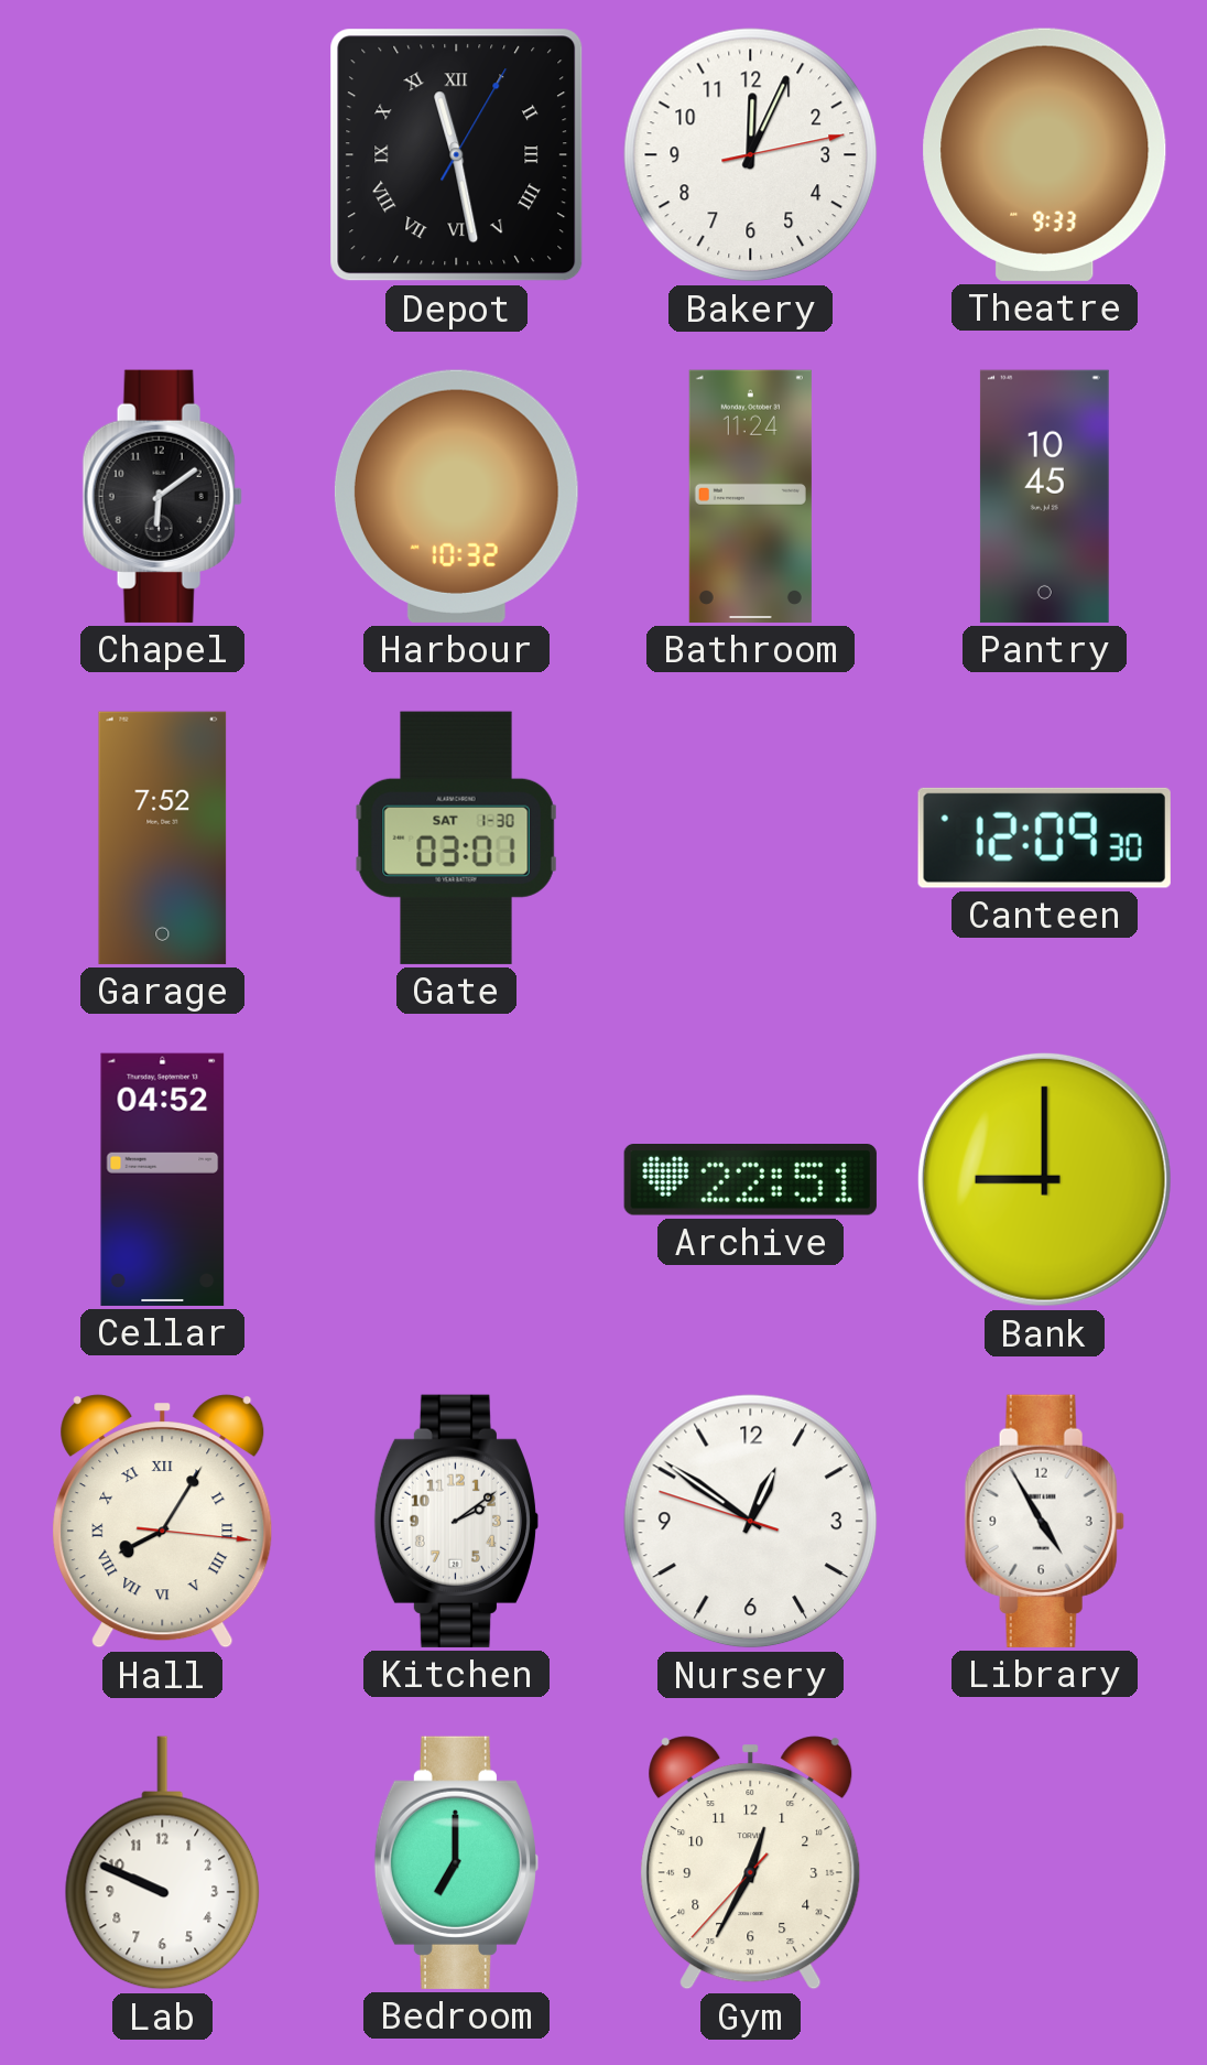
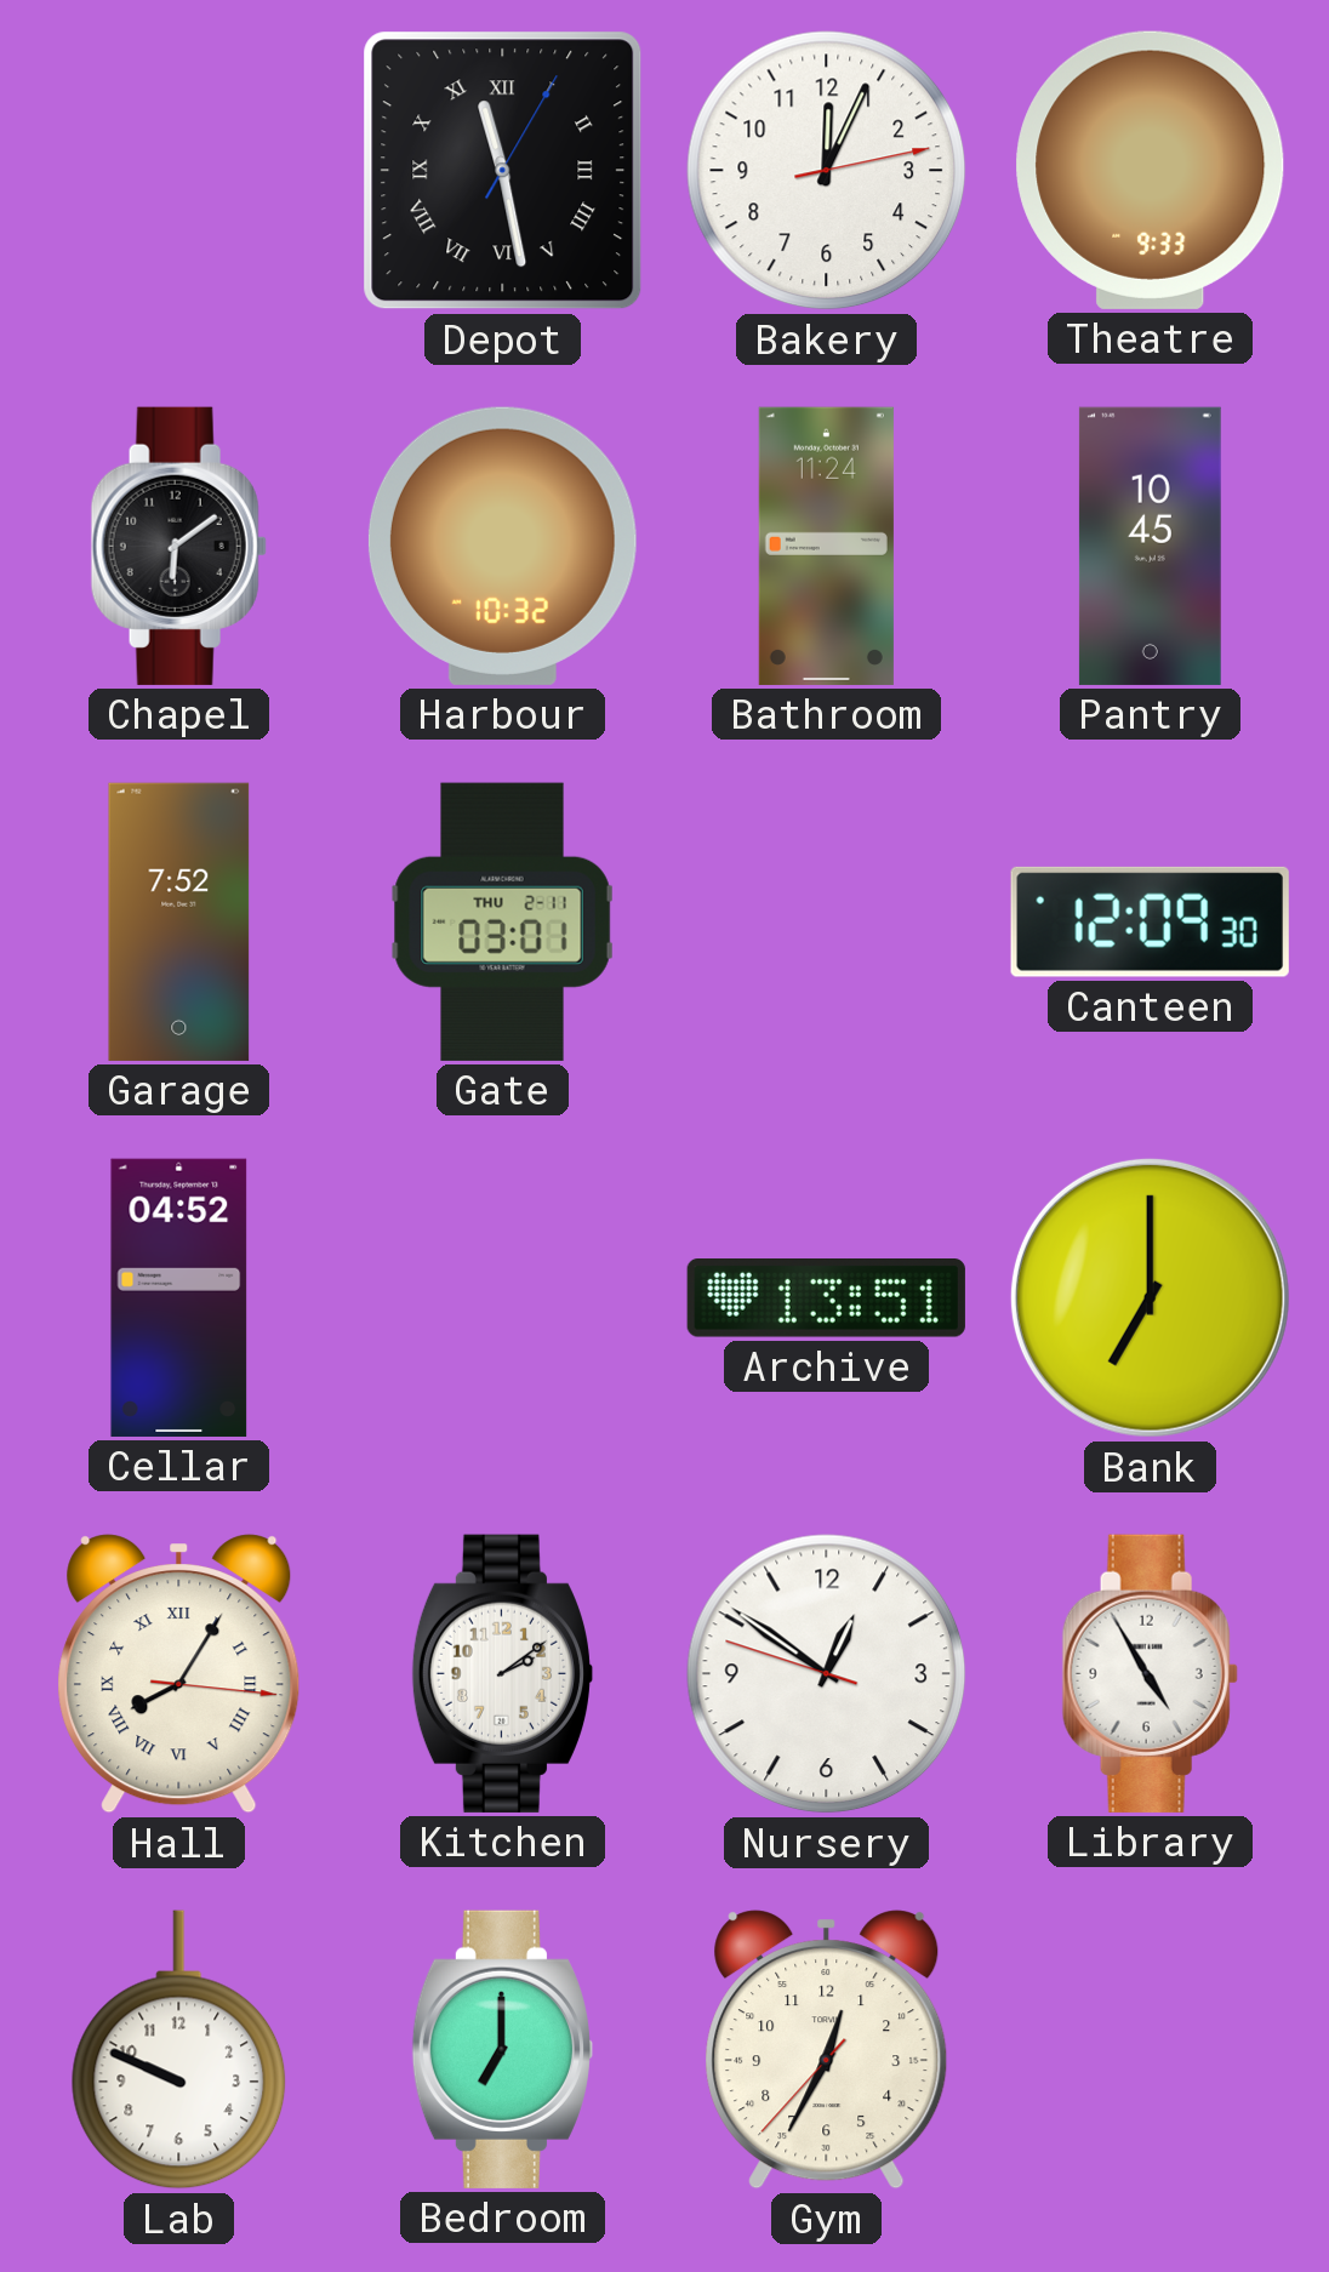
Gate date: SAT 1-30 -> THU 2-11 (502, 921)
Archive: 22:51 -> 13:51 (826, 1298)
Bank: 9:00 -> 7:00 (1150, 1297)
